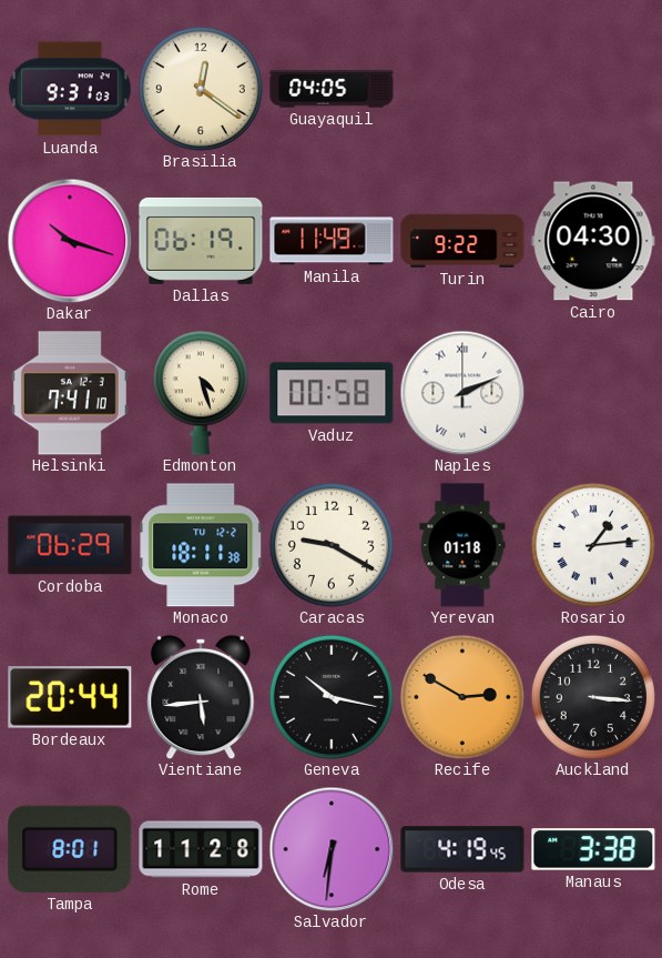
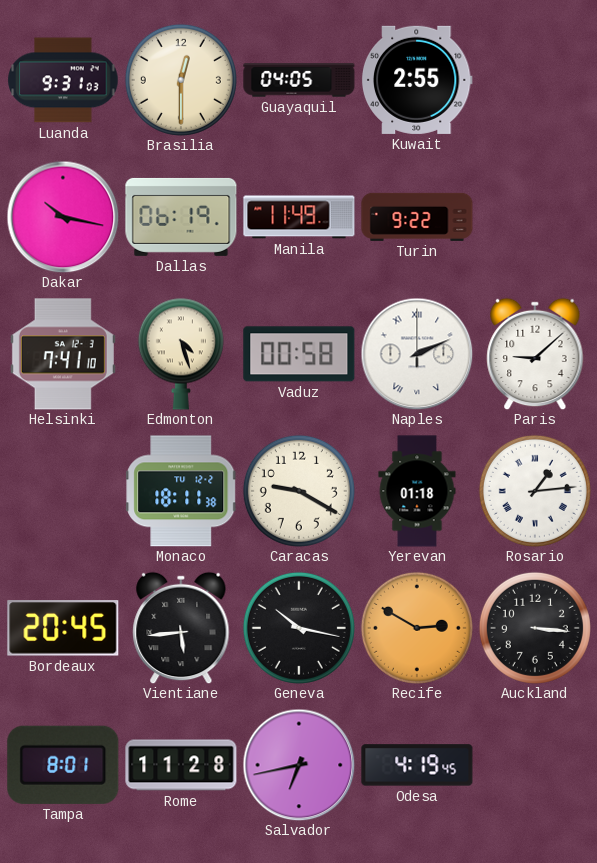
Brasilia: 12:21 -> 12:30 (181, 80)
Kuwait: none -> 2:55 (417, 80)
Dakar: 10:18 -> 10:17 (63, 217)
Cairo: 04:30 -> none (593, 241)
Paris: none -> 9:08 (535, 354)
Cordoba: 06:29 -> none (70, 545)
Bordeaux: 20:44 -> 20:45 (63, 628)
Salvador: 6:31 -> 6:43 (299, 765)
Manaus: 3:38 -> none (593, 849)
